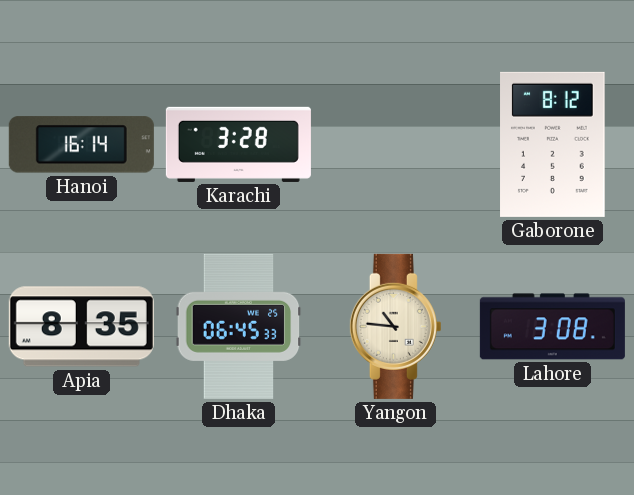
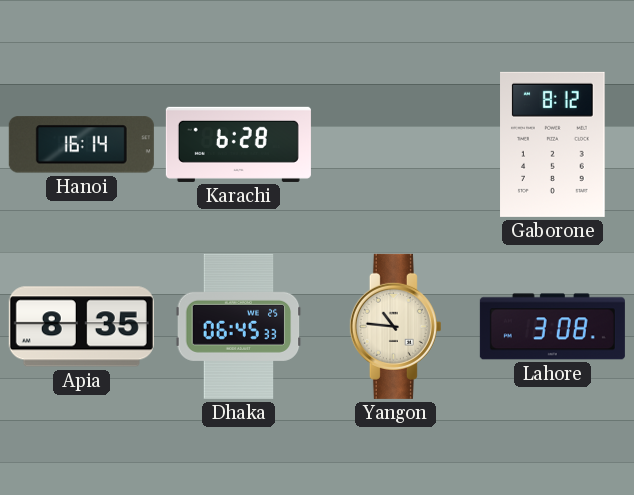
Karachi: 3:28 -> 6:28 (238, 144)
